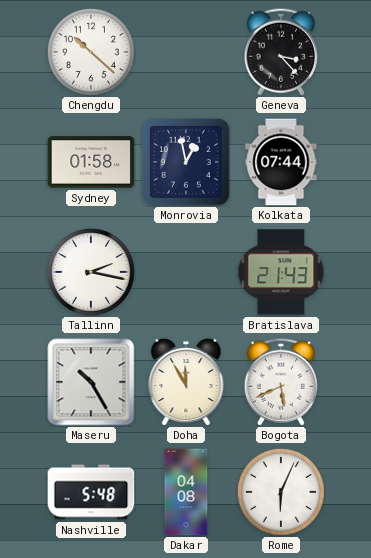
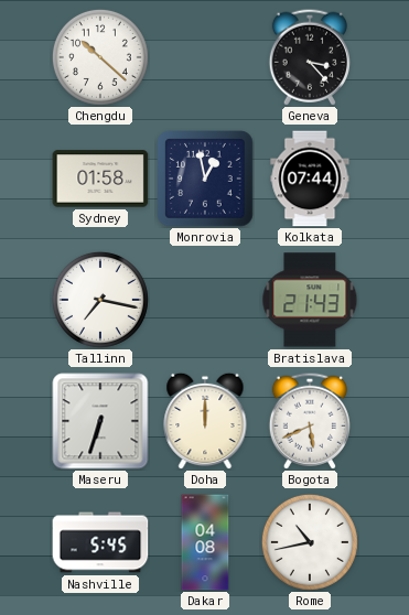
Tallinn: 2:17 -> 7:17 (100, 300)
Maseru: 10:25 -> 6:33 (100, 421)
Doha: 11:55 -> 12:00 (205, 421)
Nashville: 5:48 -> 5:45 (100, 542)
Rome: 6:04 -> 10:43 (310, 542)
